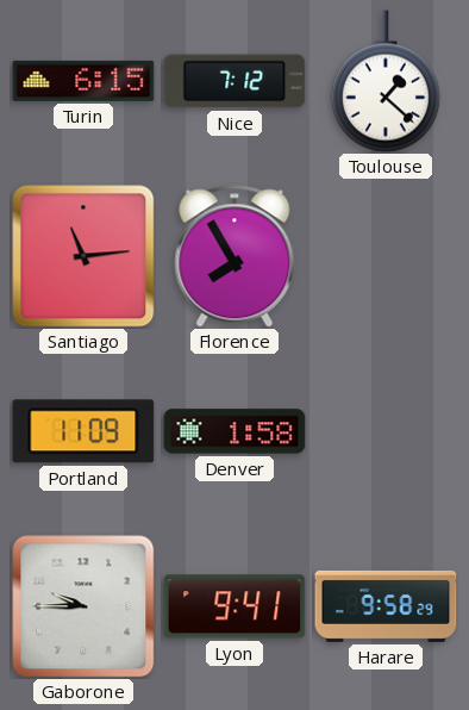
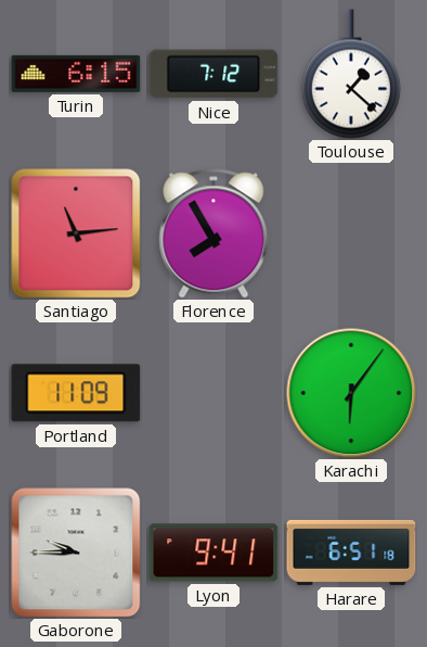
Denver: 1:58 -> none (234, 431)
Karachi: none -> 6:06 (351, 393)
Harare: 9:58 -> 6:51 (351, 553)
